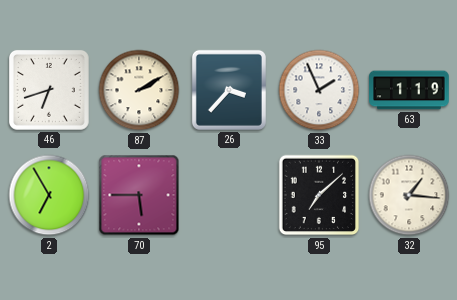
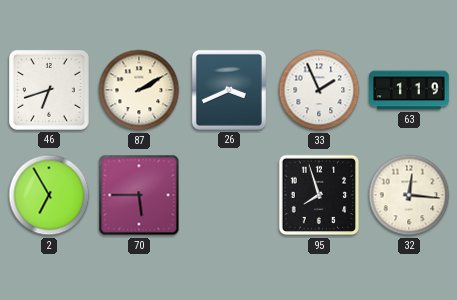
26: 3:37 -> 3:41 (229, 90)
95: 7:08 -> 7:57 (319, 195)
32: 1:16 -> 12:16 (409, 195)
